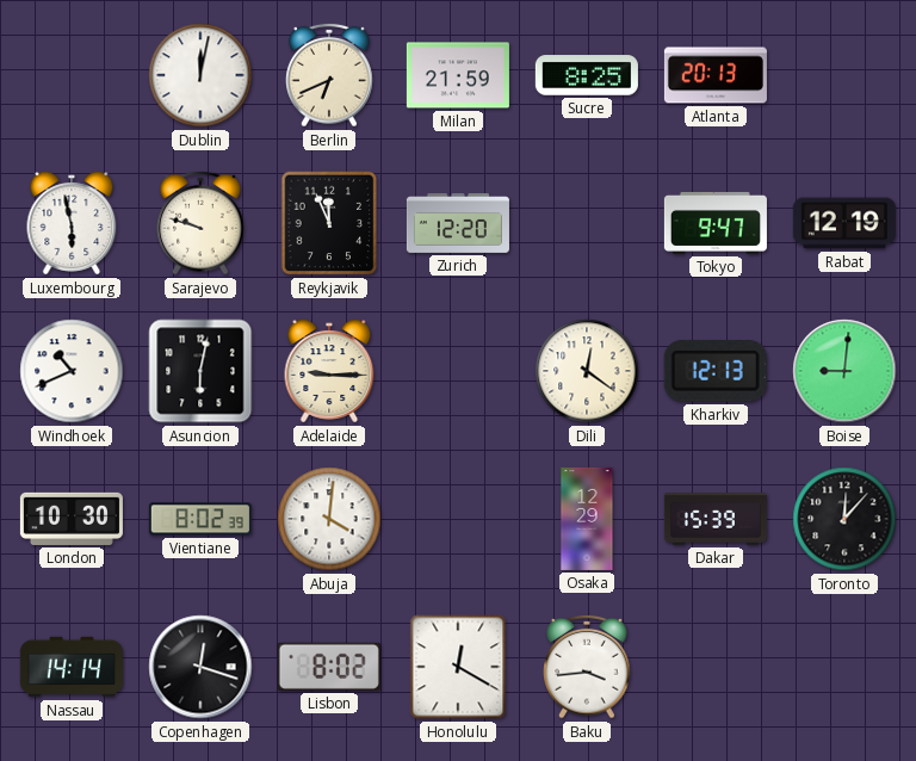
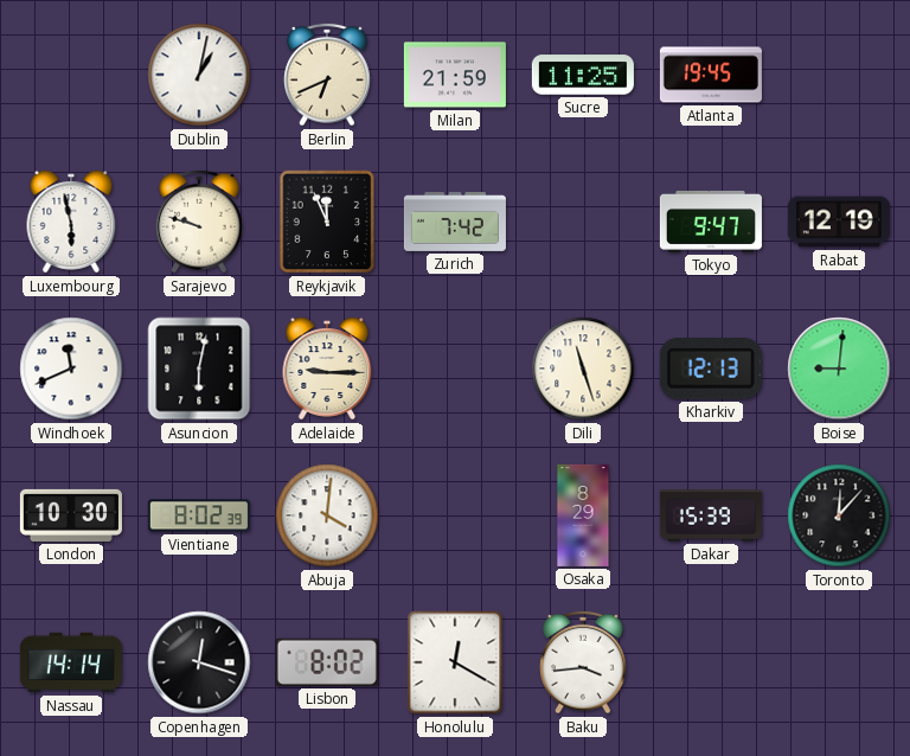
Dublin: 12:02 -> 1:02 (199, 75)
Sucre: 8:25 -> 11:25 (583, 75)
Atlanta: 20:13 -> 19:45 (711, 75)
Zurich: 12:20 -> 7:42 (455, 222)
Windhoek: 10:41 -> 11:41 (71, 369)
Dili: 12:21 -> 11:27 (583, 369)
Osaka: 12:29 -> 8:29 (583, 515)
